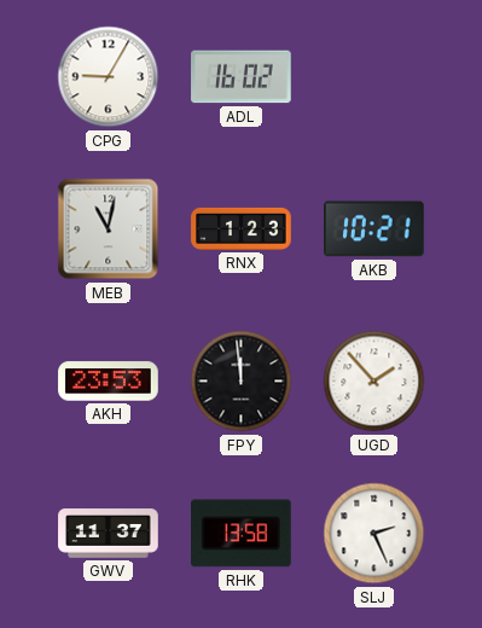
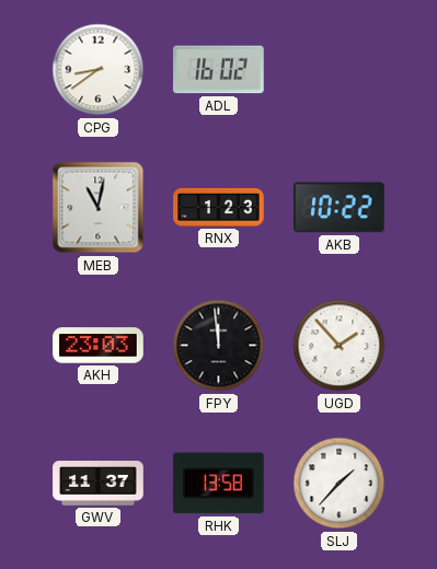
CPG: 9:05 -> 8:39 (99, 70)
AKB: 10:21 -> 10:22 (340, 208)
AKH: 23:53 -> 23:03 (99, 346)
SLJ: 2:26 -> 1:37 (340, 484)
